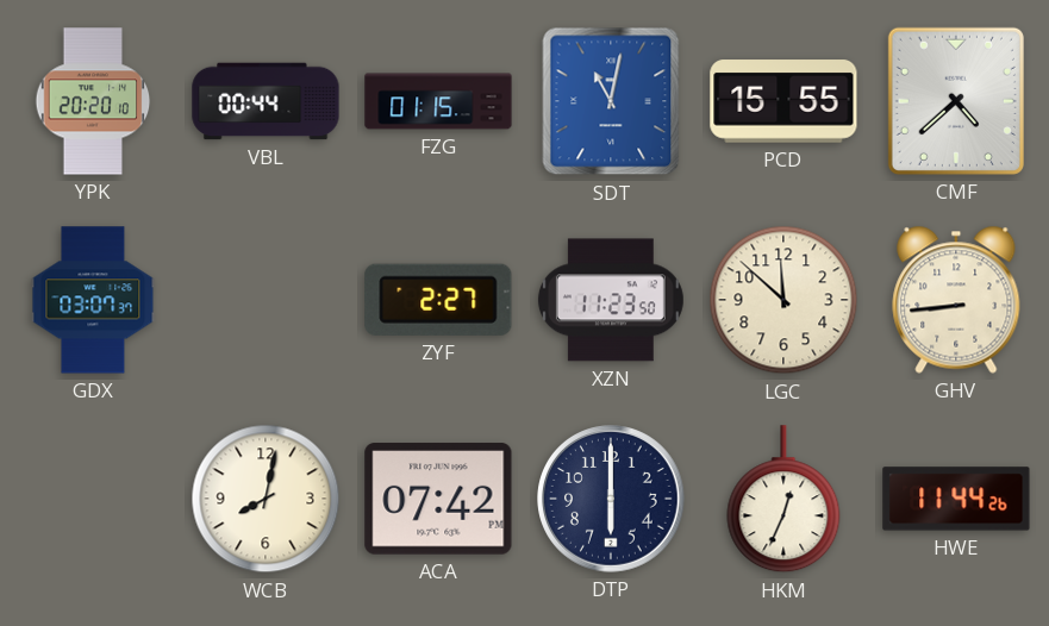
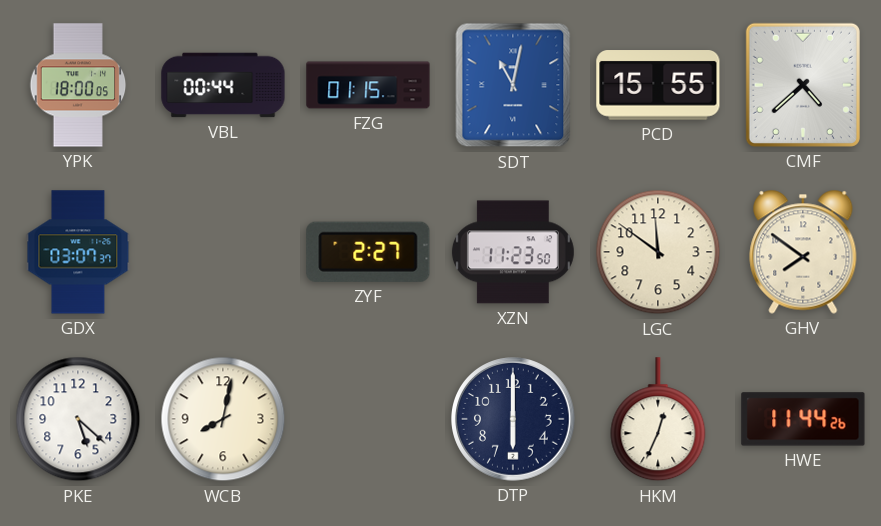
YPK: 20:20 -> 18:00 (78, 85)
LGC: 11:52 -> 11:51 (658, 252)
GHV: 8:44 -> 7:51 (803, 252)
PKE: none -> 5:22 (78, 419)
ACA: 07:42 -> none (438, 499)
